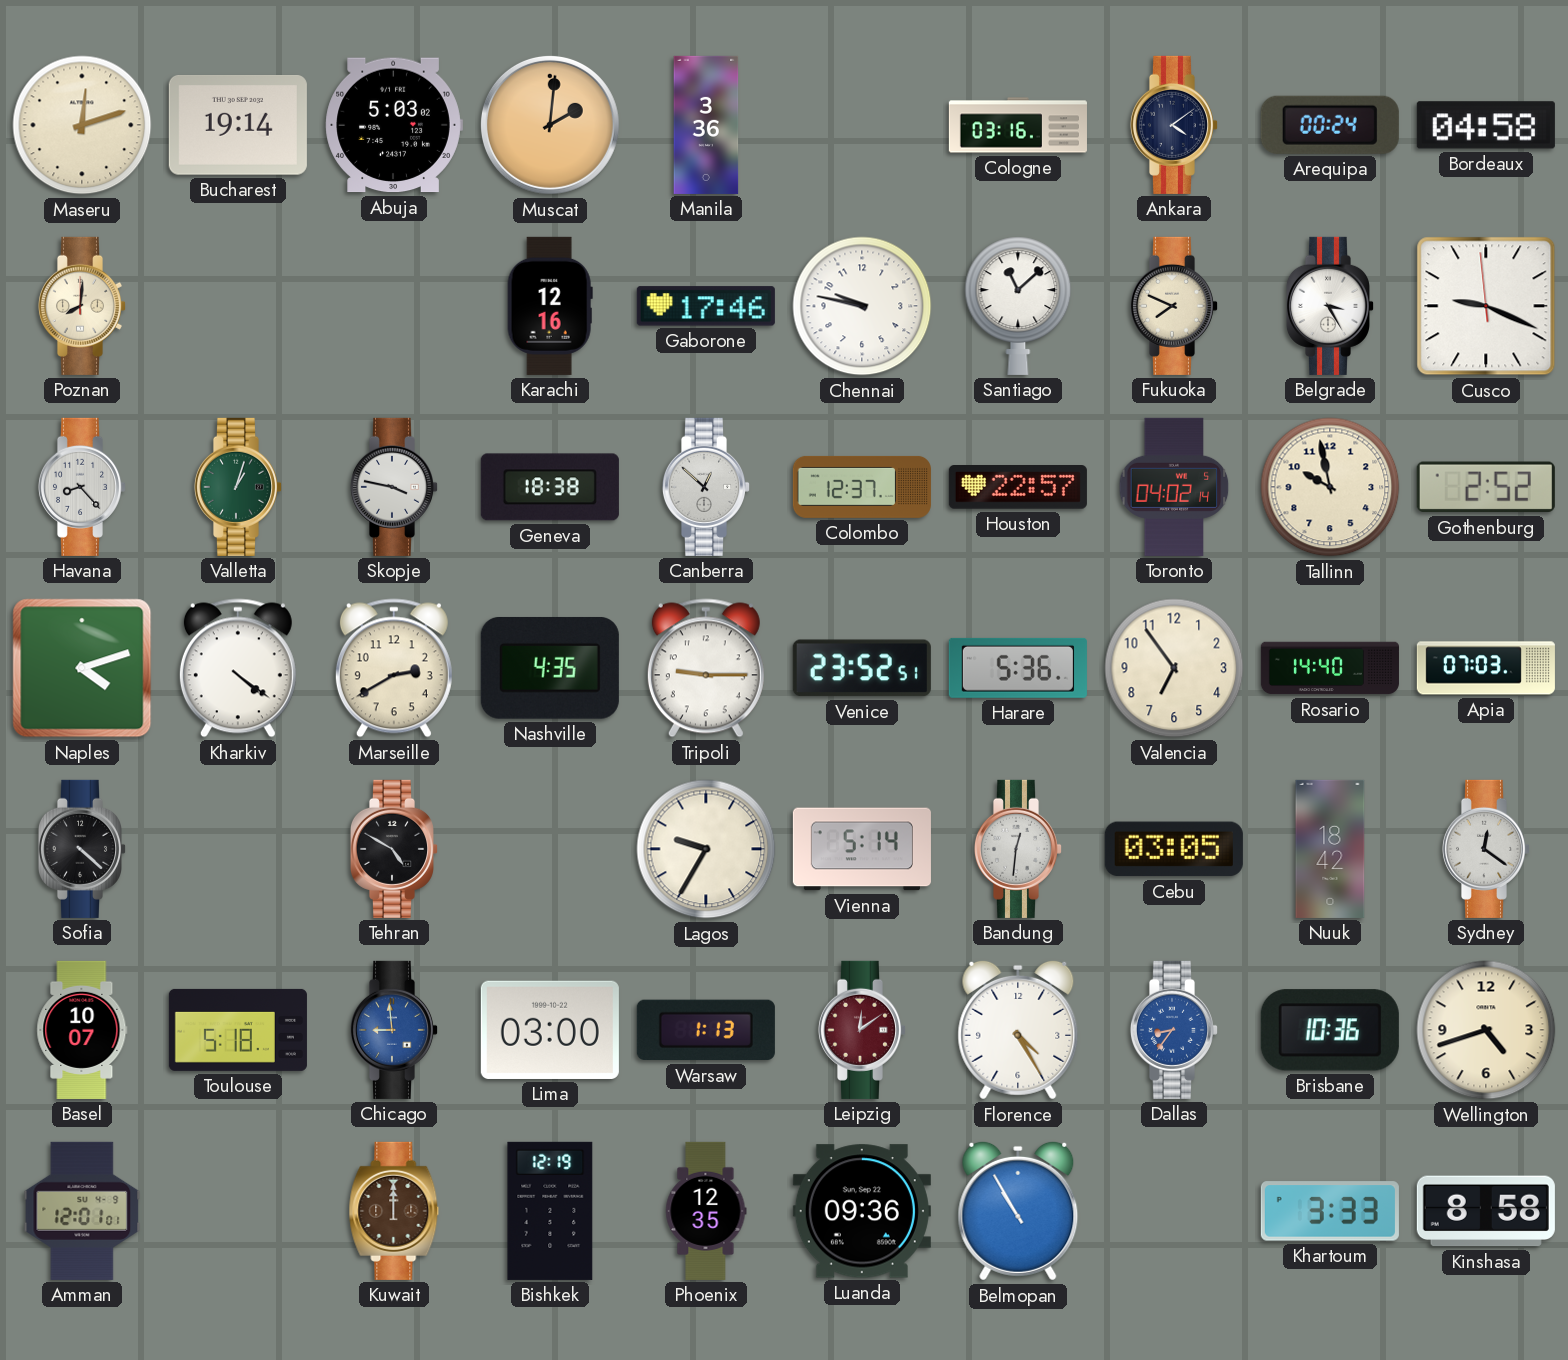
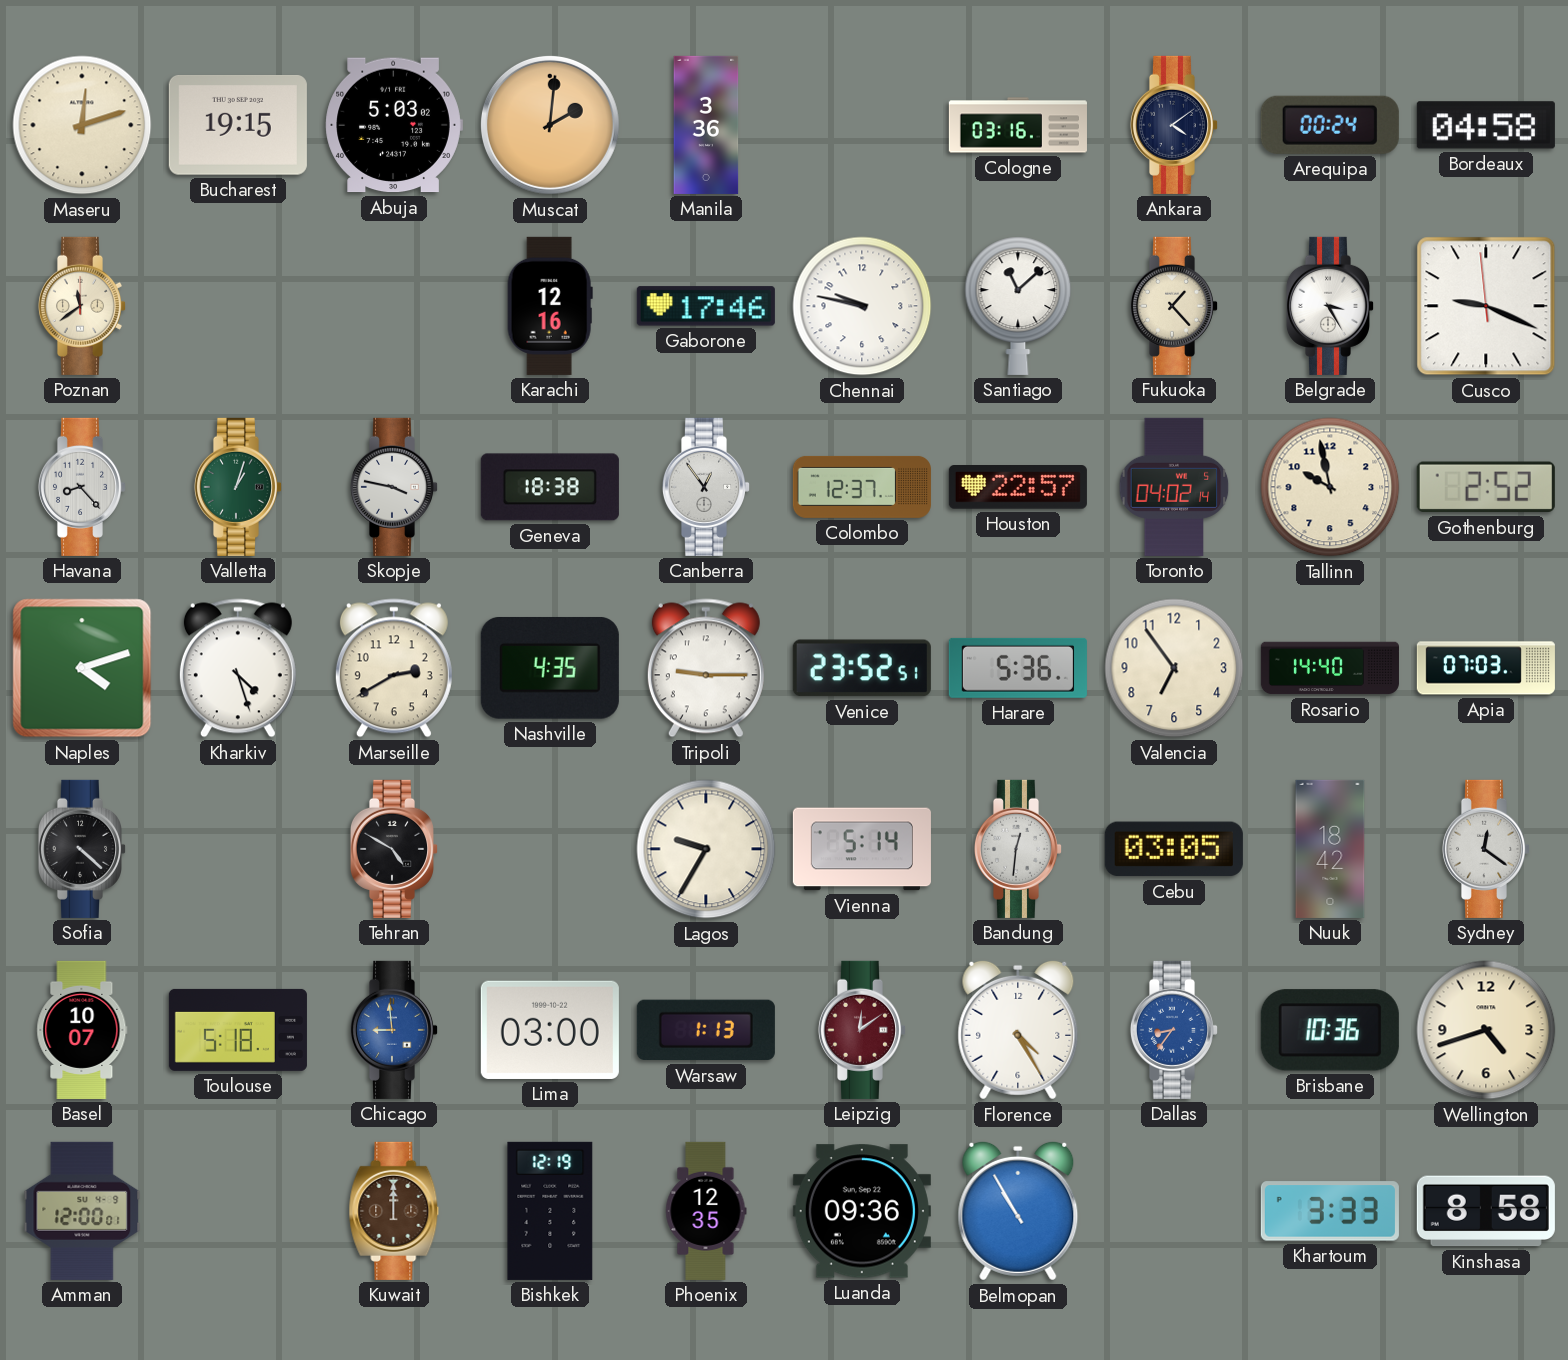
Bucharest: 19:14 -> 19:15 (238, 126)
Poznan: 8:01 -> 11:39 (81, 306)
Fukuoka: 7:49 -> 1:23 (1173, 306)
Canberra: 12:52 -> 12:54 (705, 487)
Kharkiv: 4:21 -> 4:27 (238, 668)
Amman: 12:01 -> 12:00 (82, 1211)
